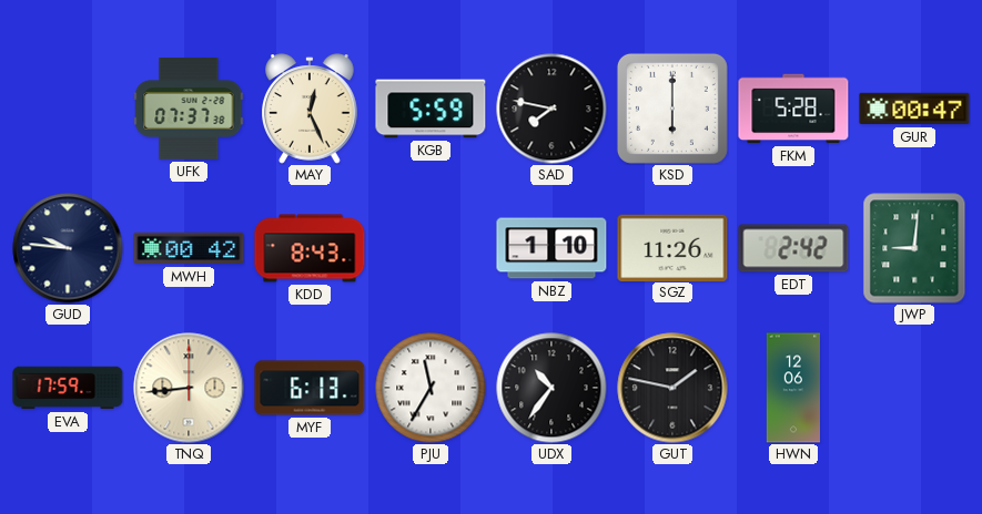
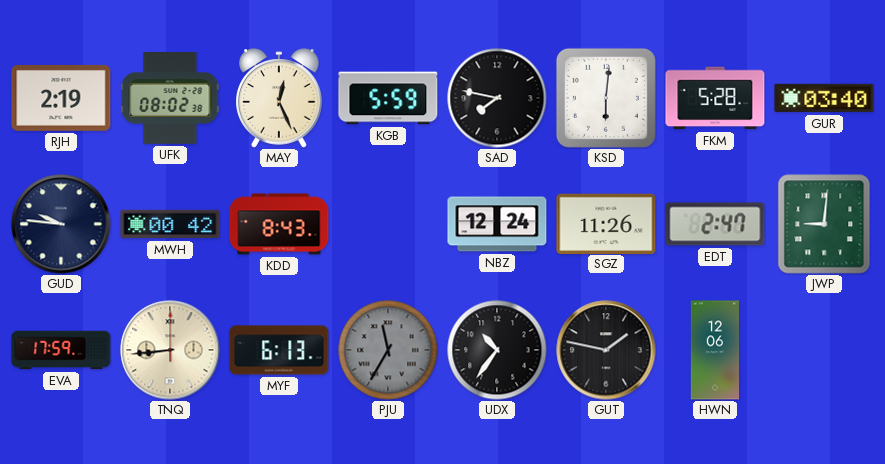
RJH: none -> 2:19 (61, 98)
UFK: 07:37 -> 08:02 (170, 99)
KSD: 6:00 -> 6:01 (606, 98)
GUR: 00:47 -> 03:40 (824, 98)
NBZ: 1:10 -> 12:24 (497, 224)
EDT: 2:42 -> 2:47 (715, 224)
PJU dial: white -> grey (388, 350)
